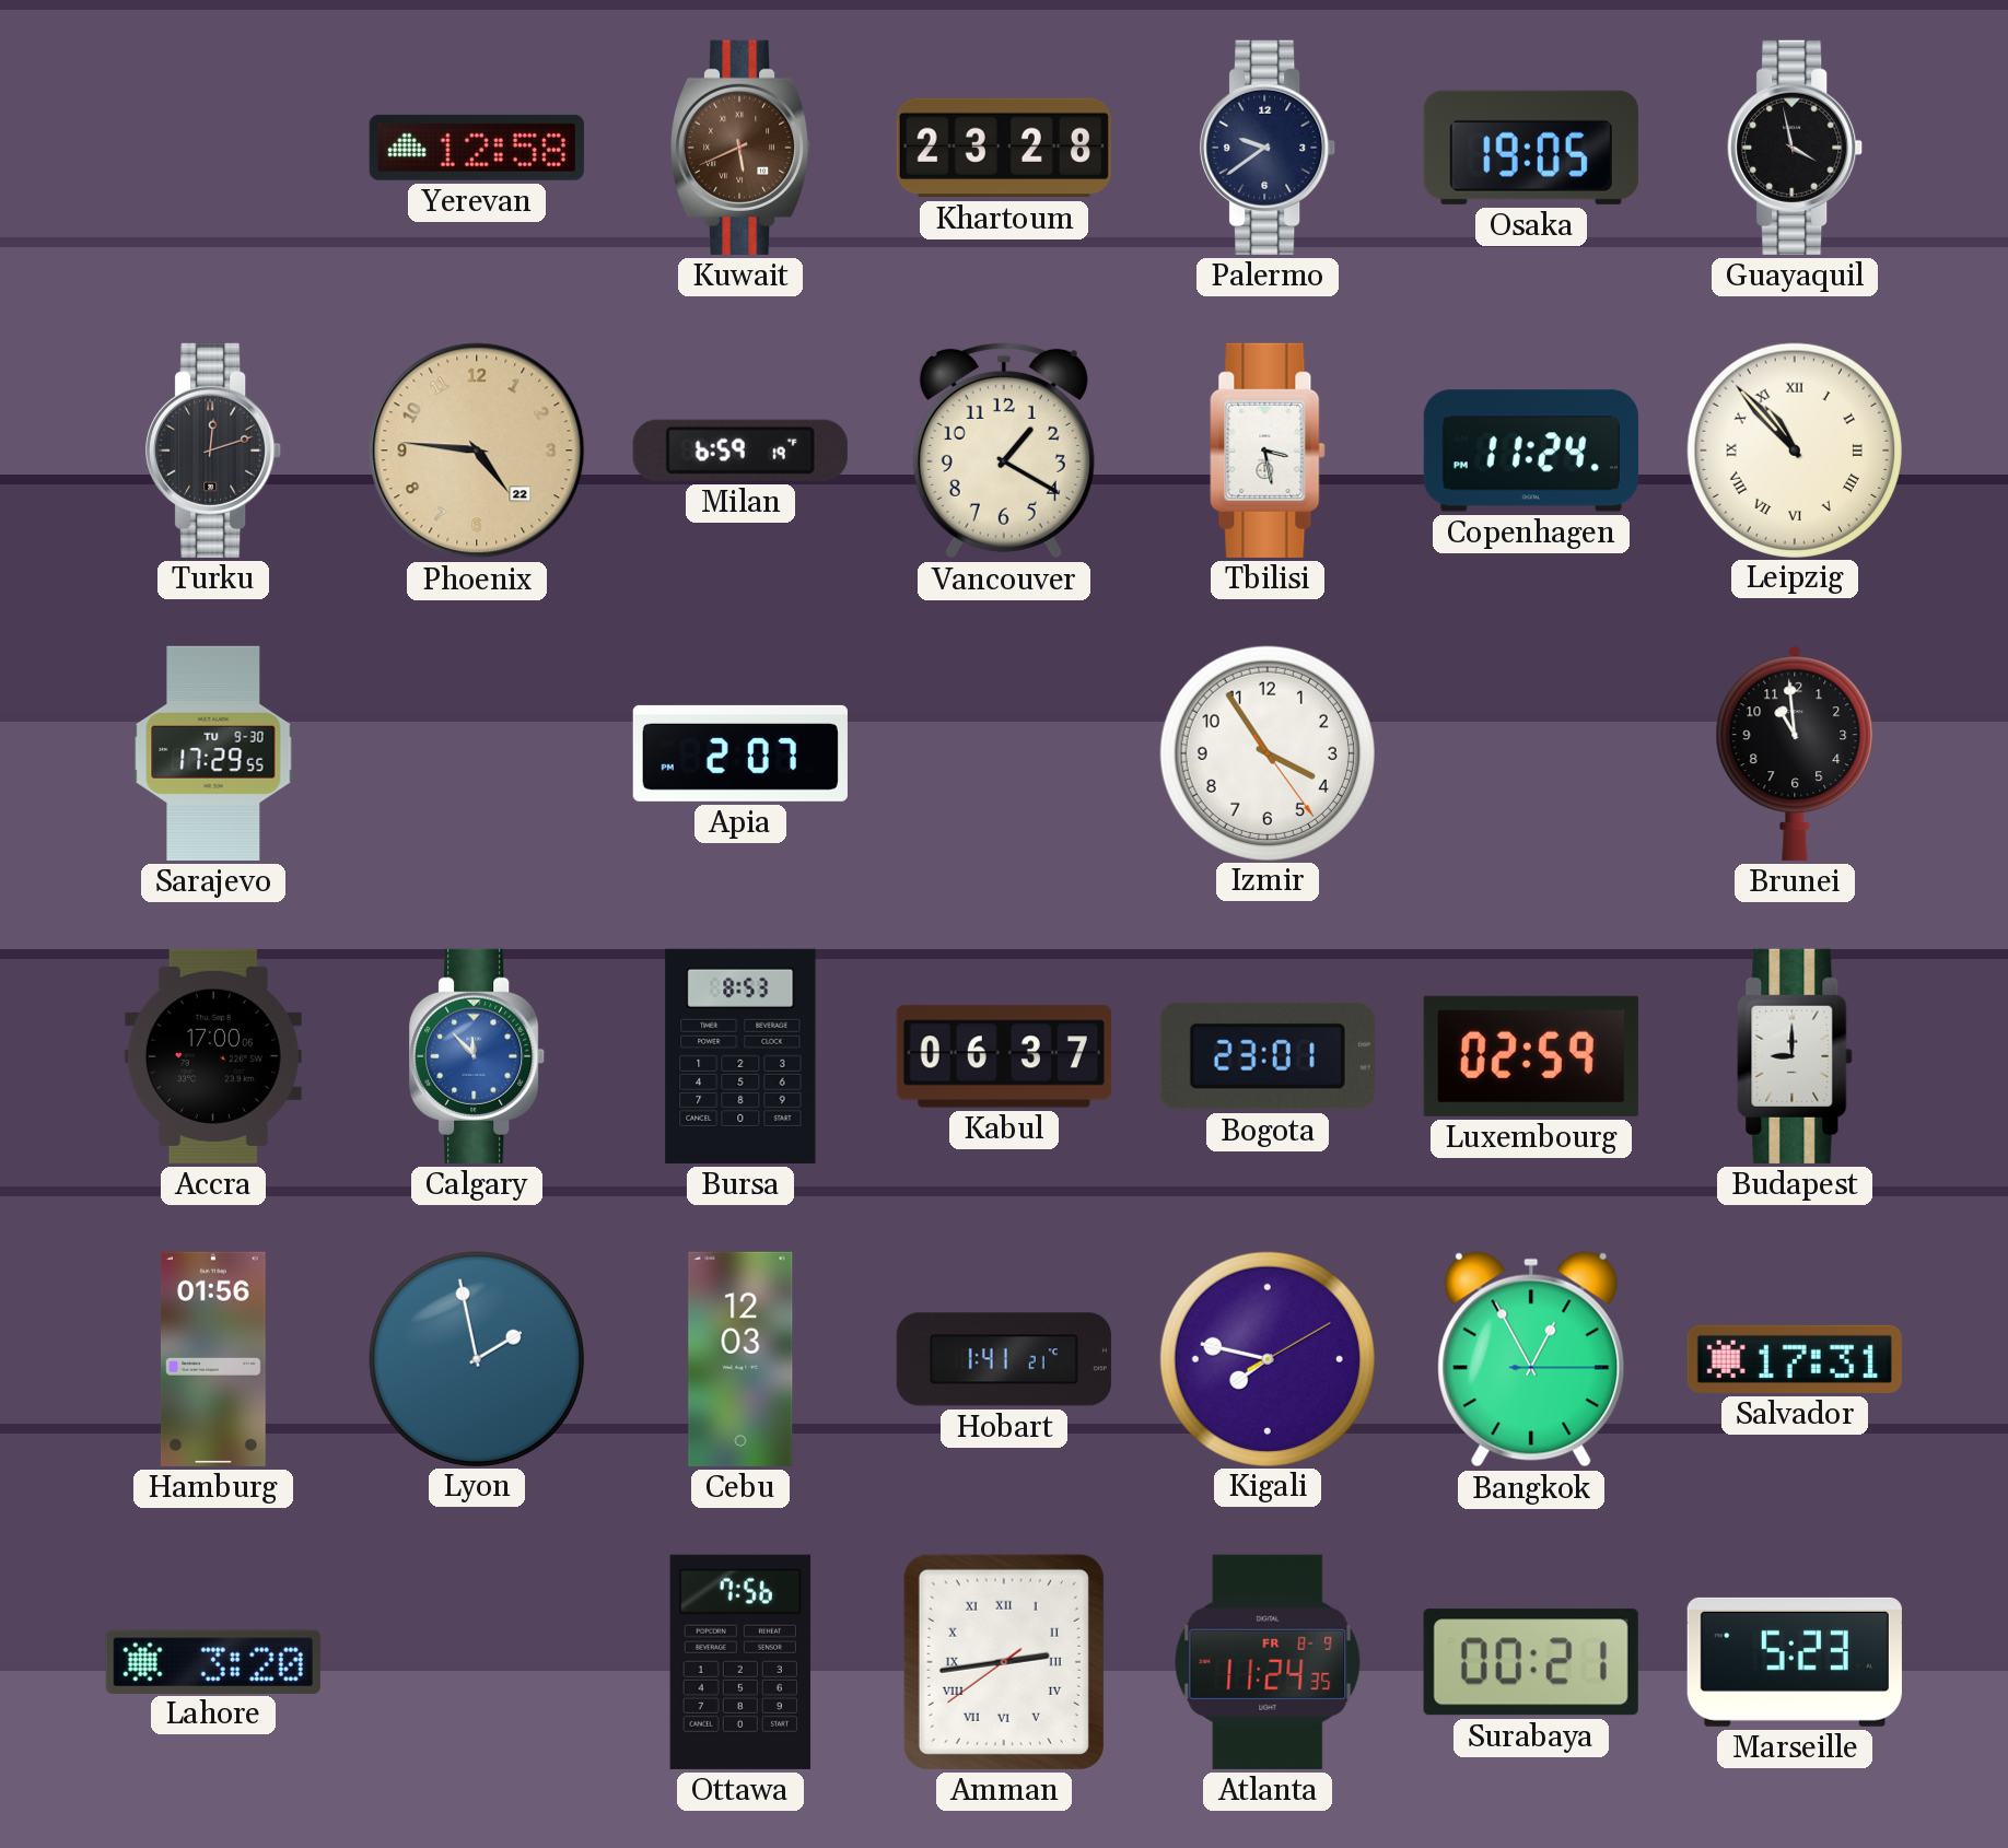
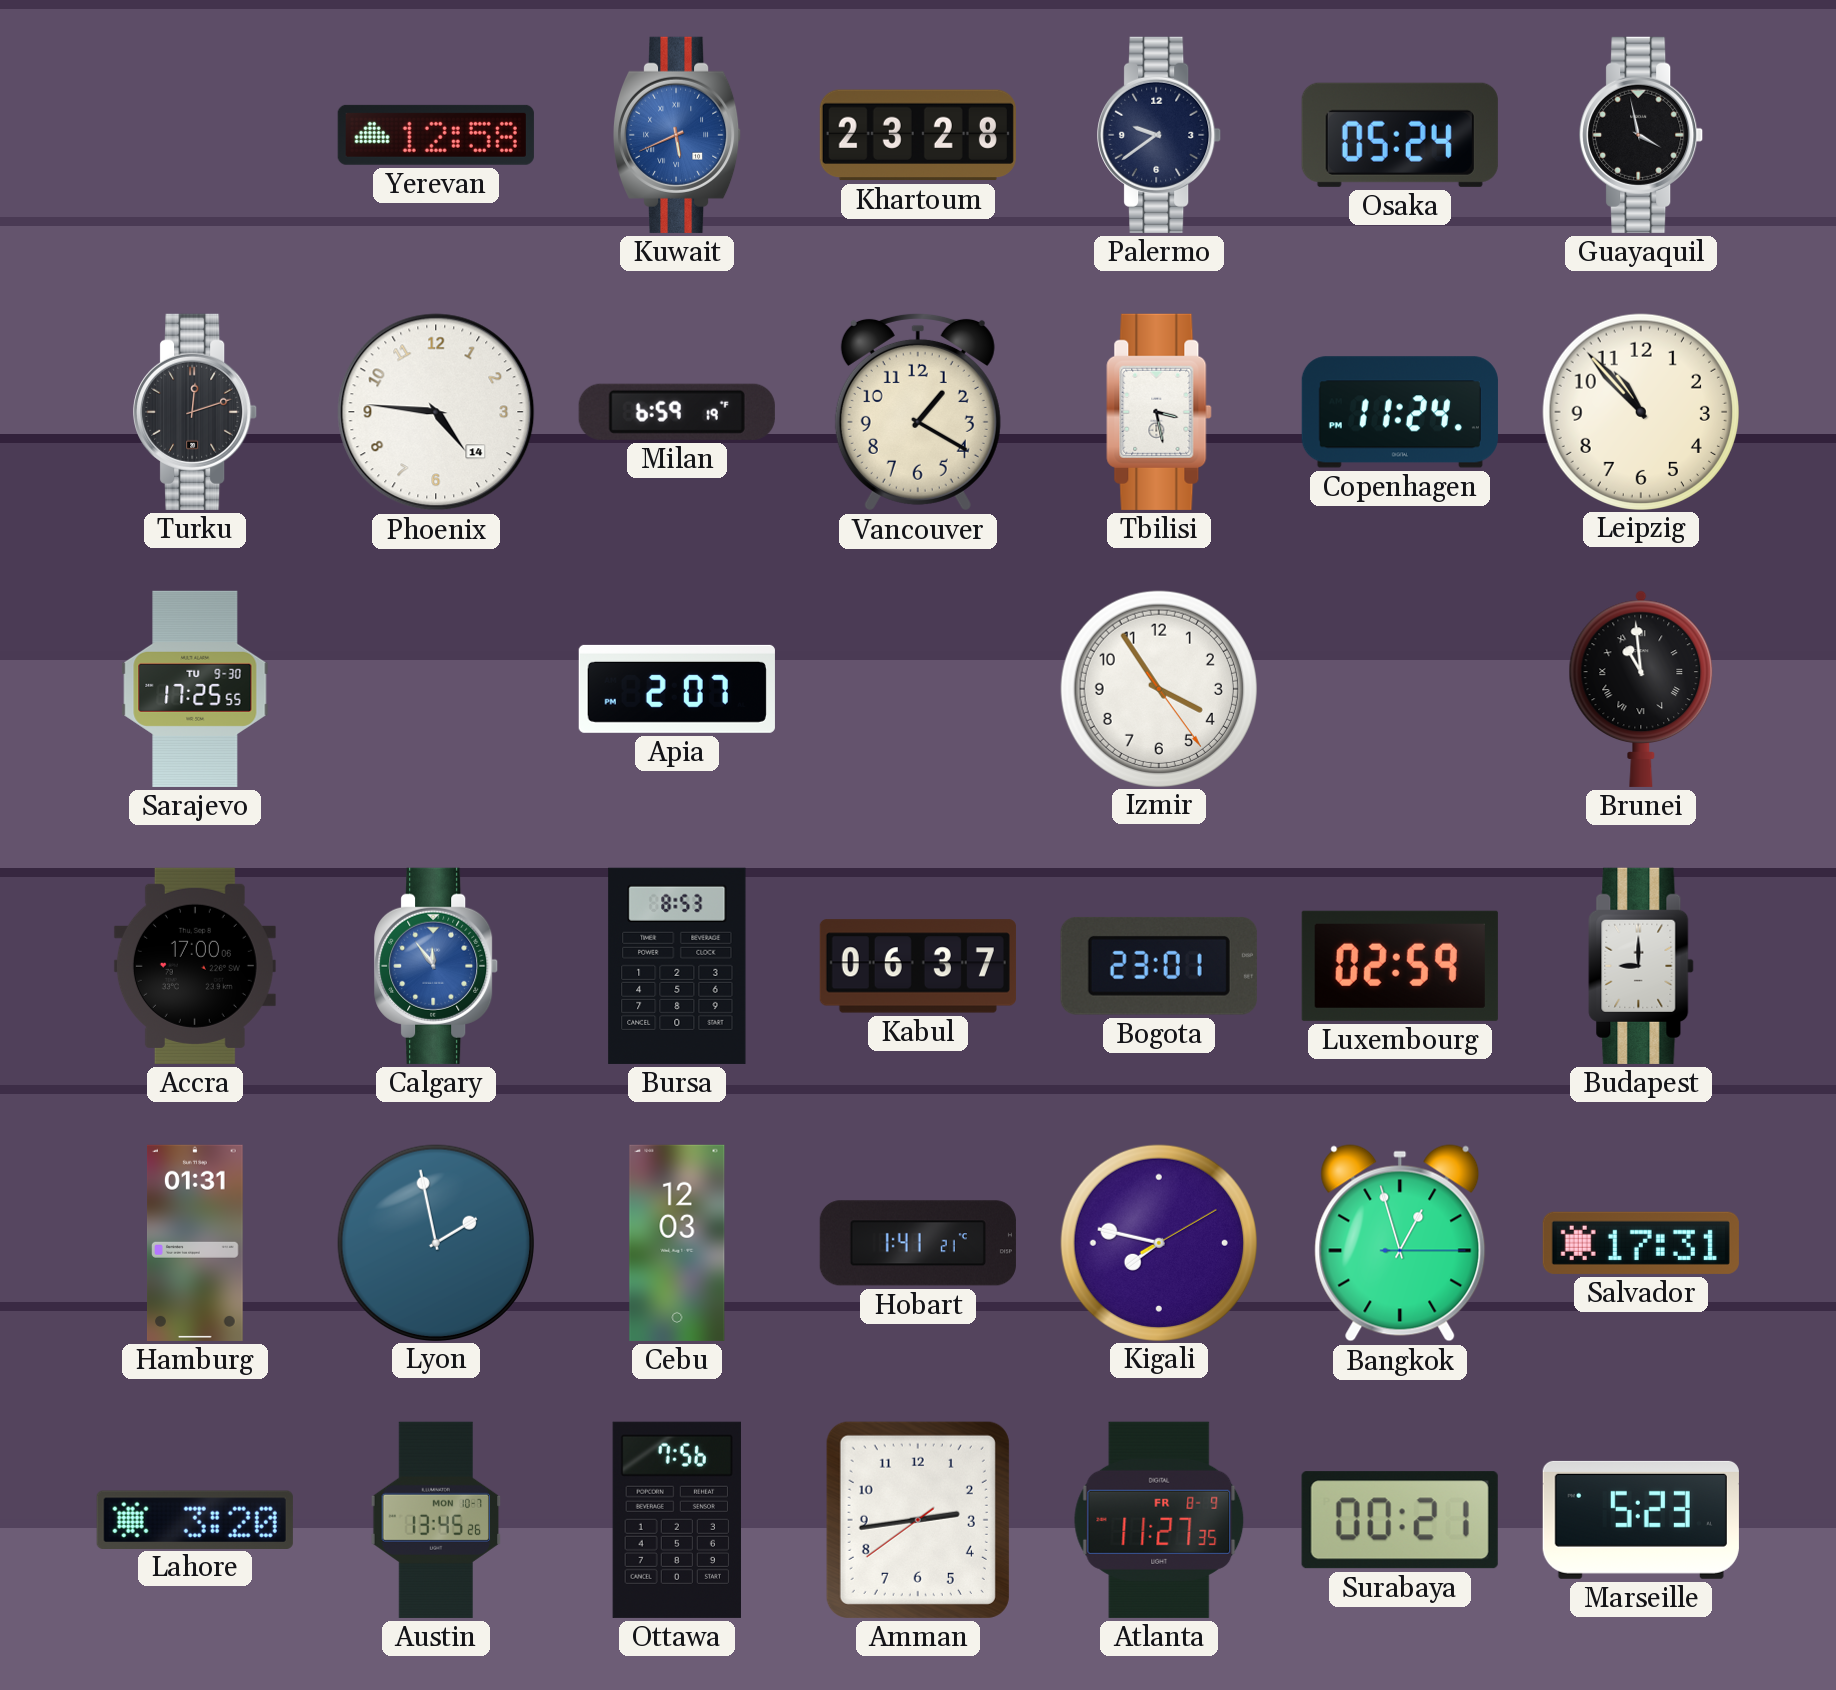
Kuwait dial: brown -> blue (677, 135)
Osaka: 19:05 -> 05:24 (1400, 135)
Phoenix date: 22 -> 14 (436, 412)
Phoenix dial: champagne -> white (436, 412)
Leipzig numerals: Roman -> Arabic (1640, 411)
Sarajevo: 17:29 -> 17:25 (195, 689)
Brunei numerals: Arabic -> Roman (1641, 689)
Calgary: 11:53 -> 11:54 (437, 966)
Hamburg: 01:56 -> 01:31 (196, 1243)
Bangkok: 12:55 -> 12:57 (1400, 1243)
Austin: none -> 13:45 (436, 1520)
Amman numerals: Roman -> Arabic (918, 1520)
Atlanta: 11:24 -> 11:27 (1159, 1520)
